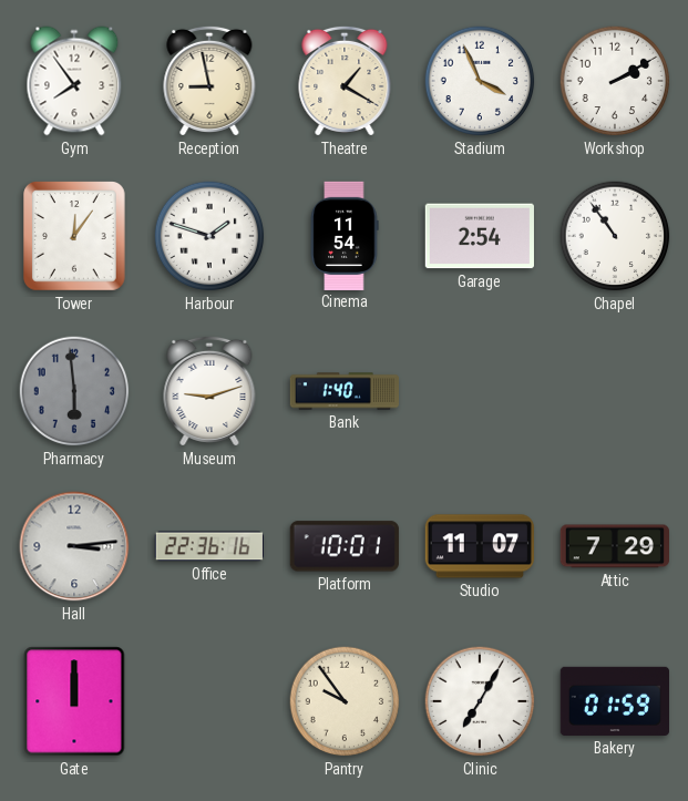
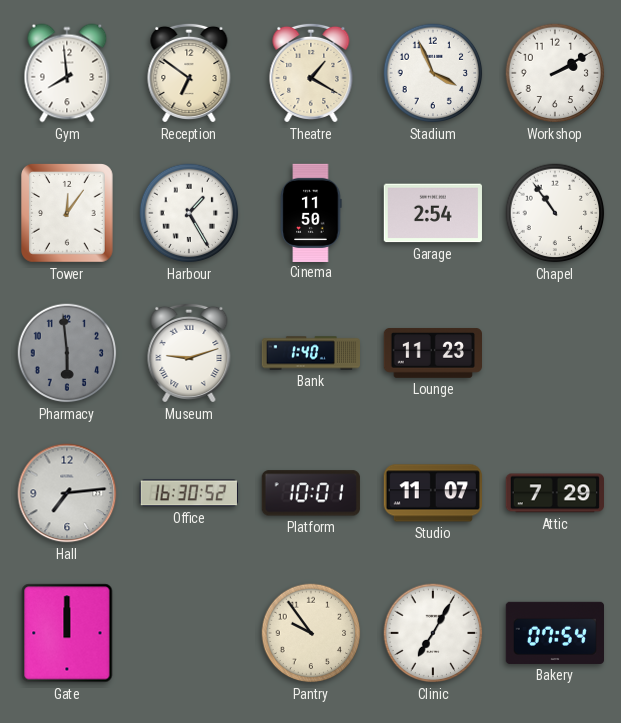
Gym: 7:54 -> 7:59 (67, 73)
Reception: 8:58 -> 6:51 (189, 73)
Harbour: 1:48 -> 1:25 (189, 213)
Cinema: 11:54 -> 11:50 (311, 212)
Lounge: none -> 11:23 (432, 354)
Hall: 3:14 -> 7:14 (67, 493)
Office: 22:36 -> 16:30 (189, 493)
Bakery: 01:59 -> 07:54 (554, 633)
